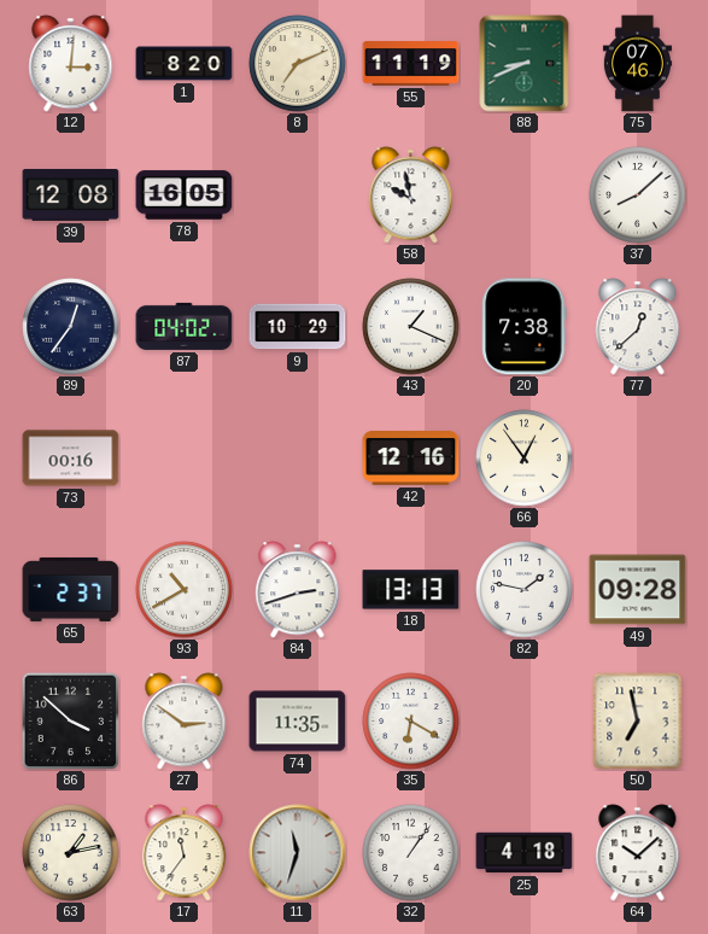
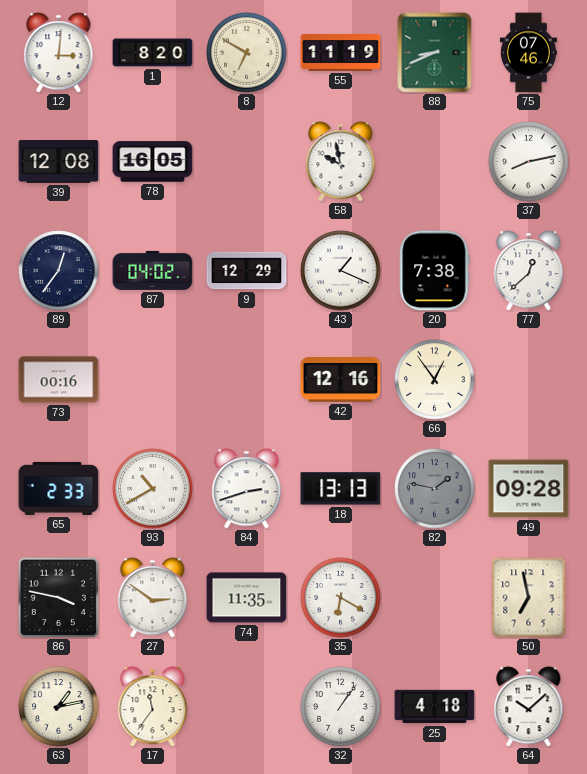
8: 7:11 -> 6:50 (247, 53)
37: 8:08 -> 8:13 (529, 162)
9: 10:29 -> 12:29 (247, 271)
65: 2:37 -> 2:33 (59, 488)
82 dial: white -> grey (435, 489)
86: 3:52 -> 3:47 (58, 597)
11: 11:33 -> none (298, 853)
